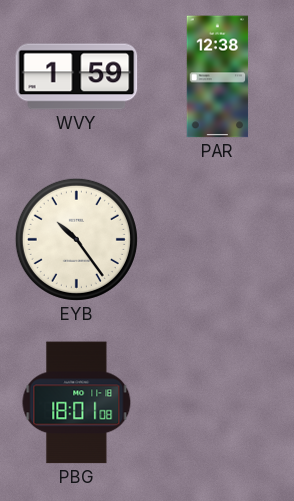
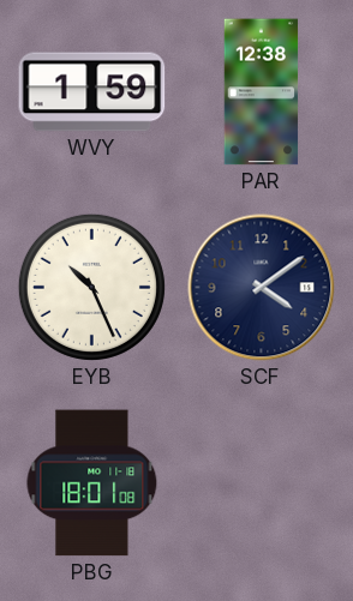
EYB: 10:24 -> 10:26 (91, 287)
SCF: none -> 4:09 (262, 288)
